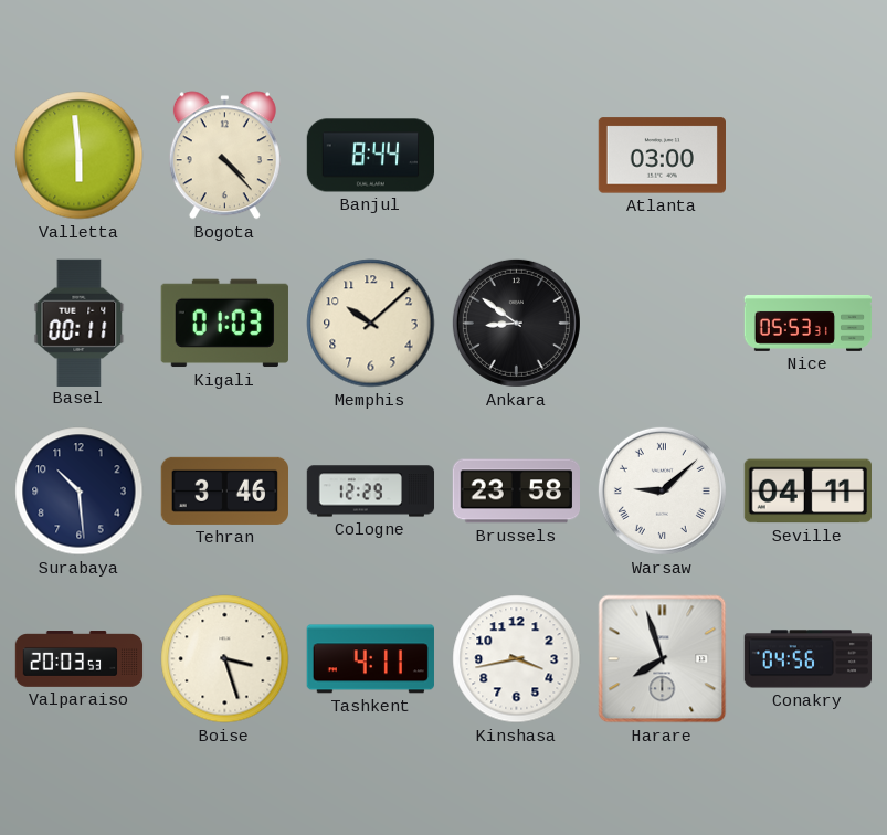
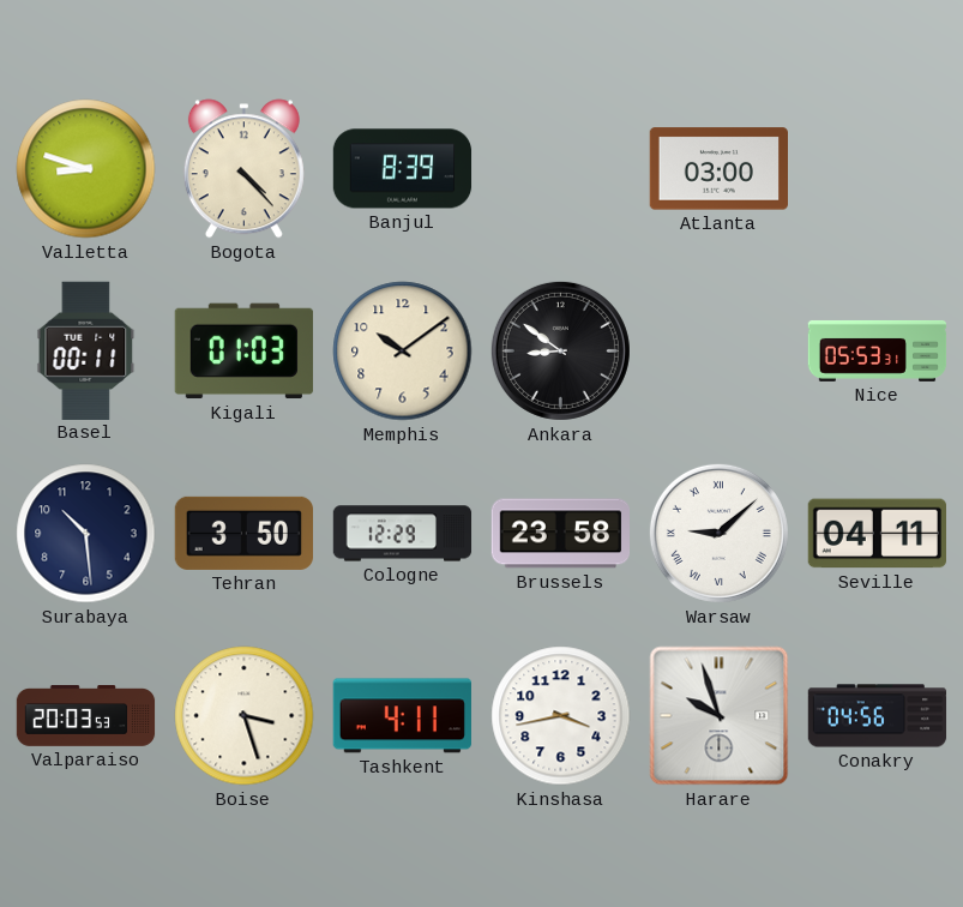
Valletta: 5:59 -> 8:48 (86, 169)
Banjul: 8:44 -> 8:39 (403, 169)
Memphis: 10:08 -> 10:09 (403, 352)
Tehran: 3:46 -> 3:50 (243, 533)
Harare: 7:57 -> 9:57 (720, 716)
